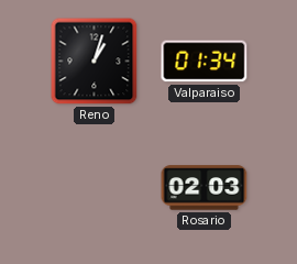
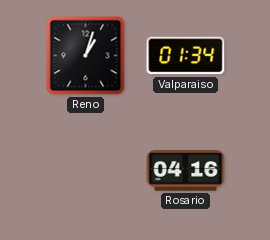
Rosario: 02:03 -> 04:16 (186, 171)
